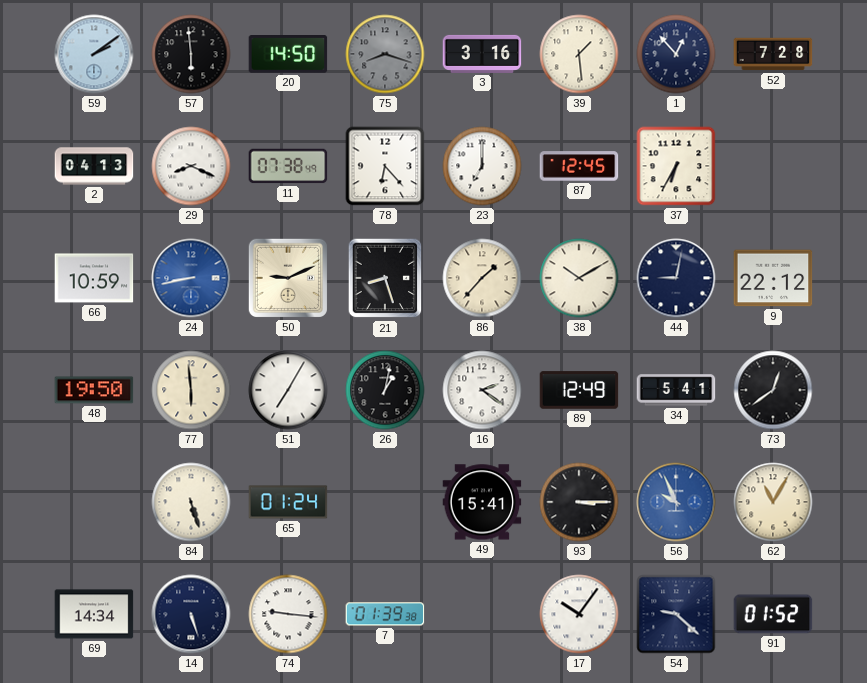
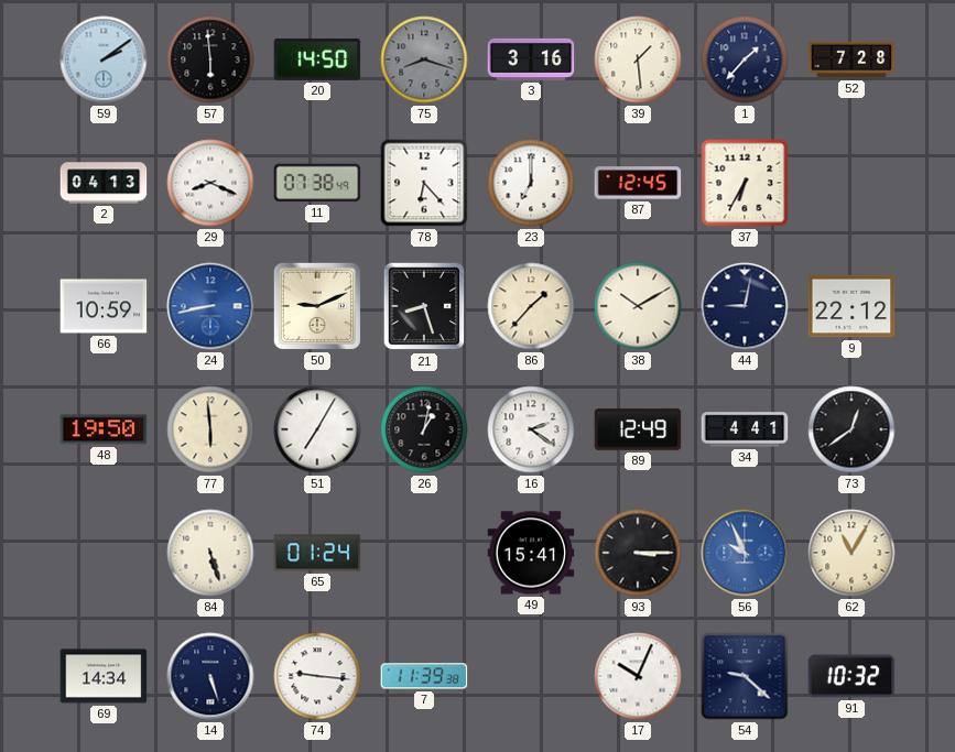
1: 12:53 -> 1:37 (745, 59)
34: 5:41 -> 4:41 (745, 429)
7: 01:39 -> 11:39 (424, 676)
17: 10:06 -> 10:04 (638, 676)
91: 01:52 -> 10:32 (851, 676)
